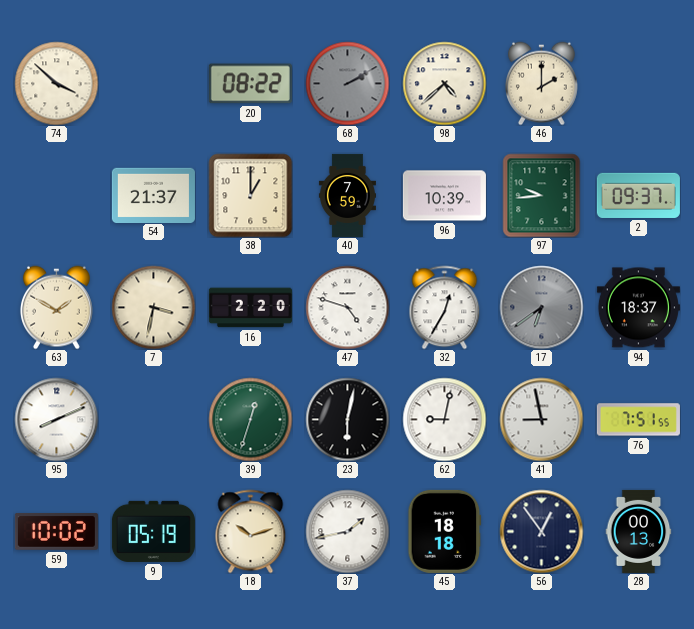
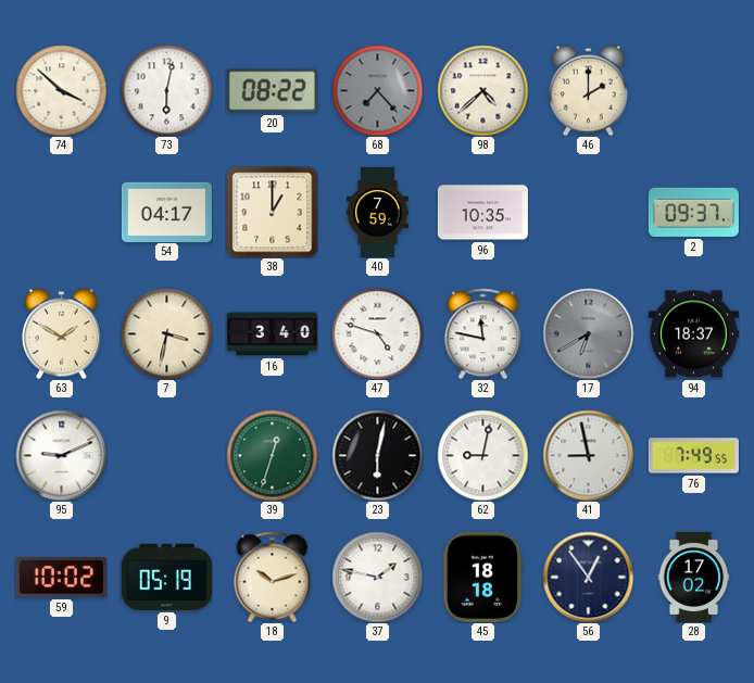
73: none -> 6:02 (166, 90)
68: 2:10 -> 7:23 (377, 90)
54: 21:37 -> 04:17 (166, 212)
96: 10:39 -> 10:35 (482, 213)
97: 9:44 -> none (542, 195)
16: 2:20 -> 3:40 (272, 334)
32: 12:35 -> 11:47 (483, 333)
17: 6:39 -> 6:40 (588, 333)
95: 8:11 -> 9:11 (61, 455)
76: 7:51 -> 7:49 (693, 456)
37: 1:43 -> 1:47 (377, 577)
28: 00:13 -> 17:02 (694, 577)
